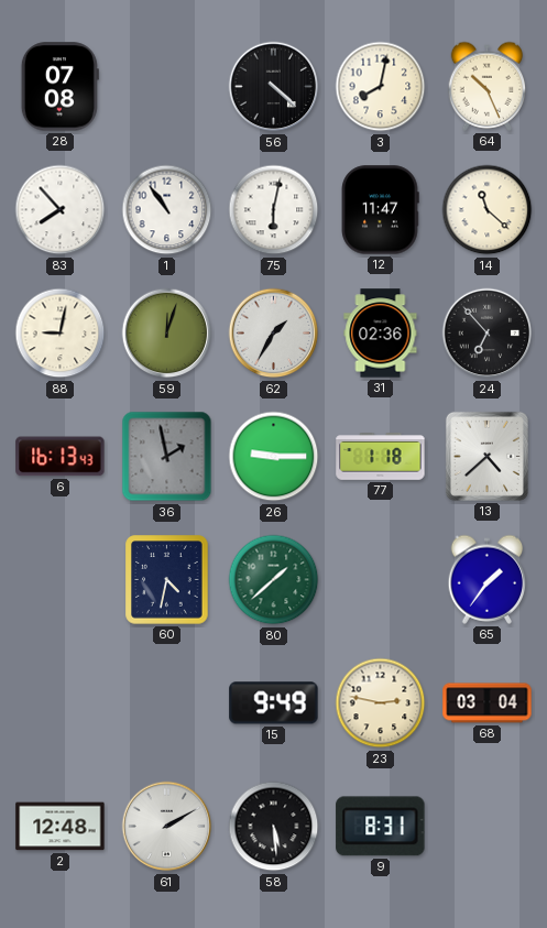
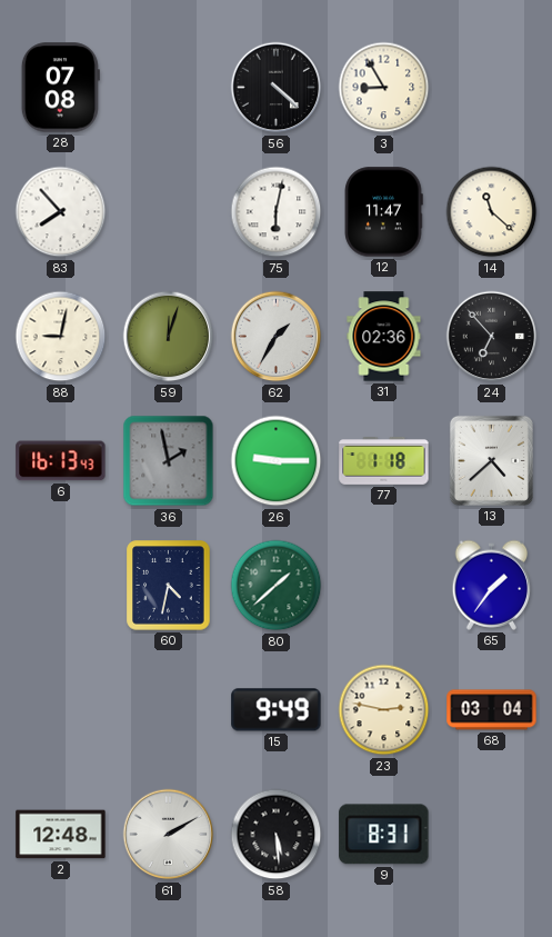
3: 8:02 -> 8:55 (384, 88)
64: 10:26 -> none (488, 86)
1: 10:54 -> none (167, 210)
